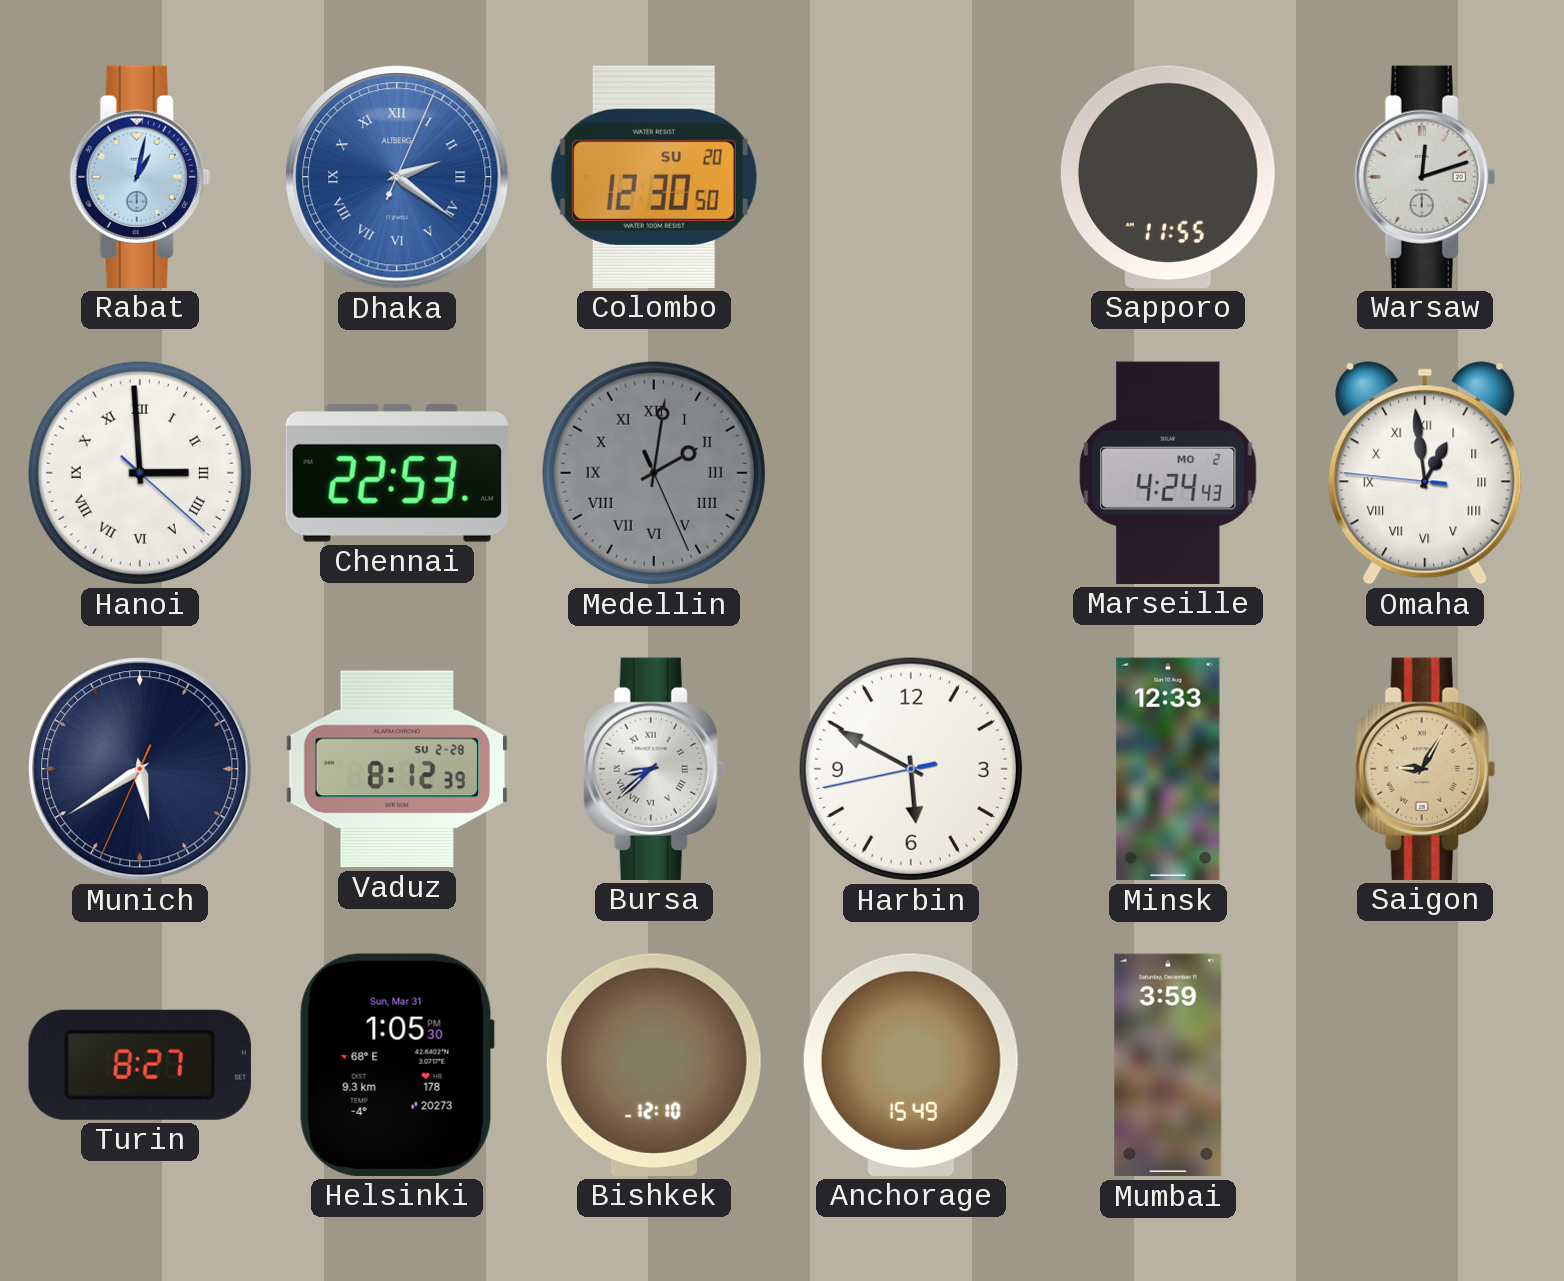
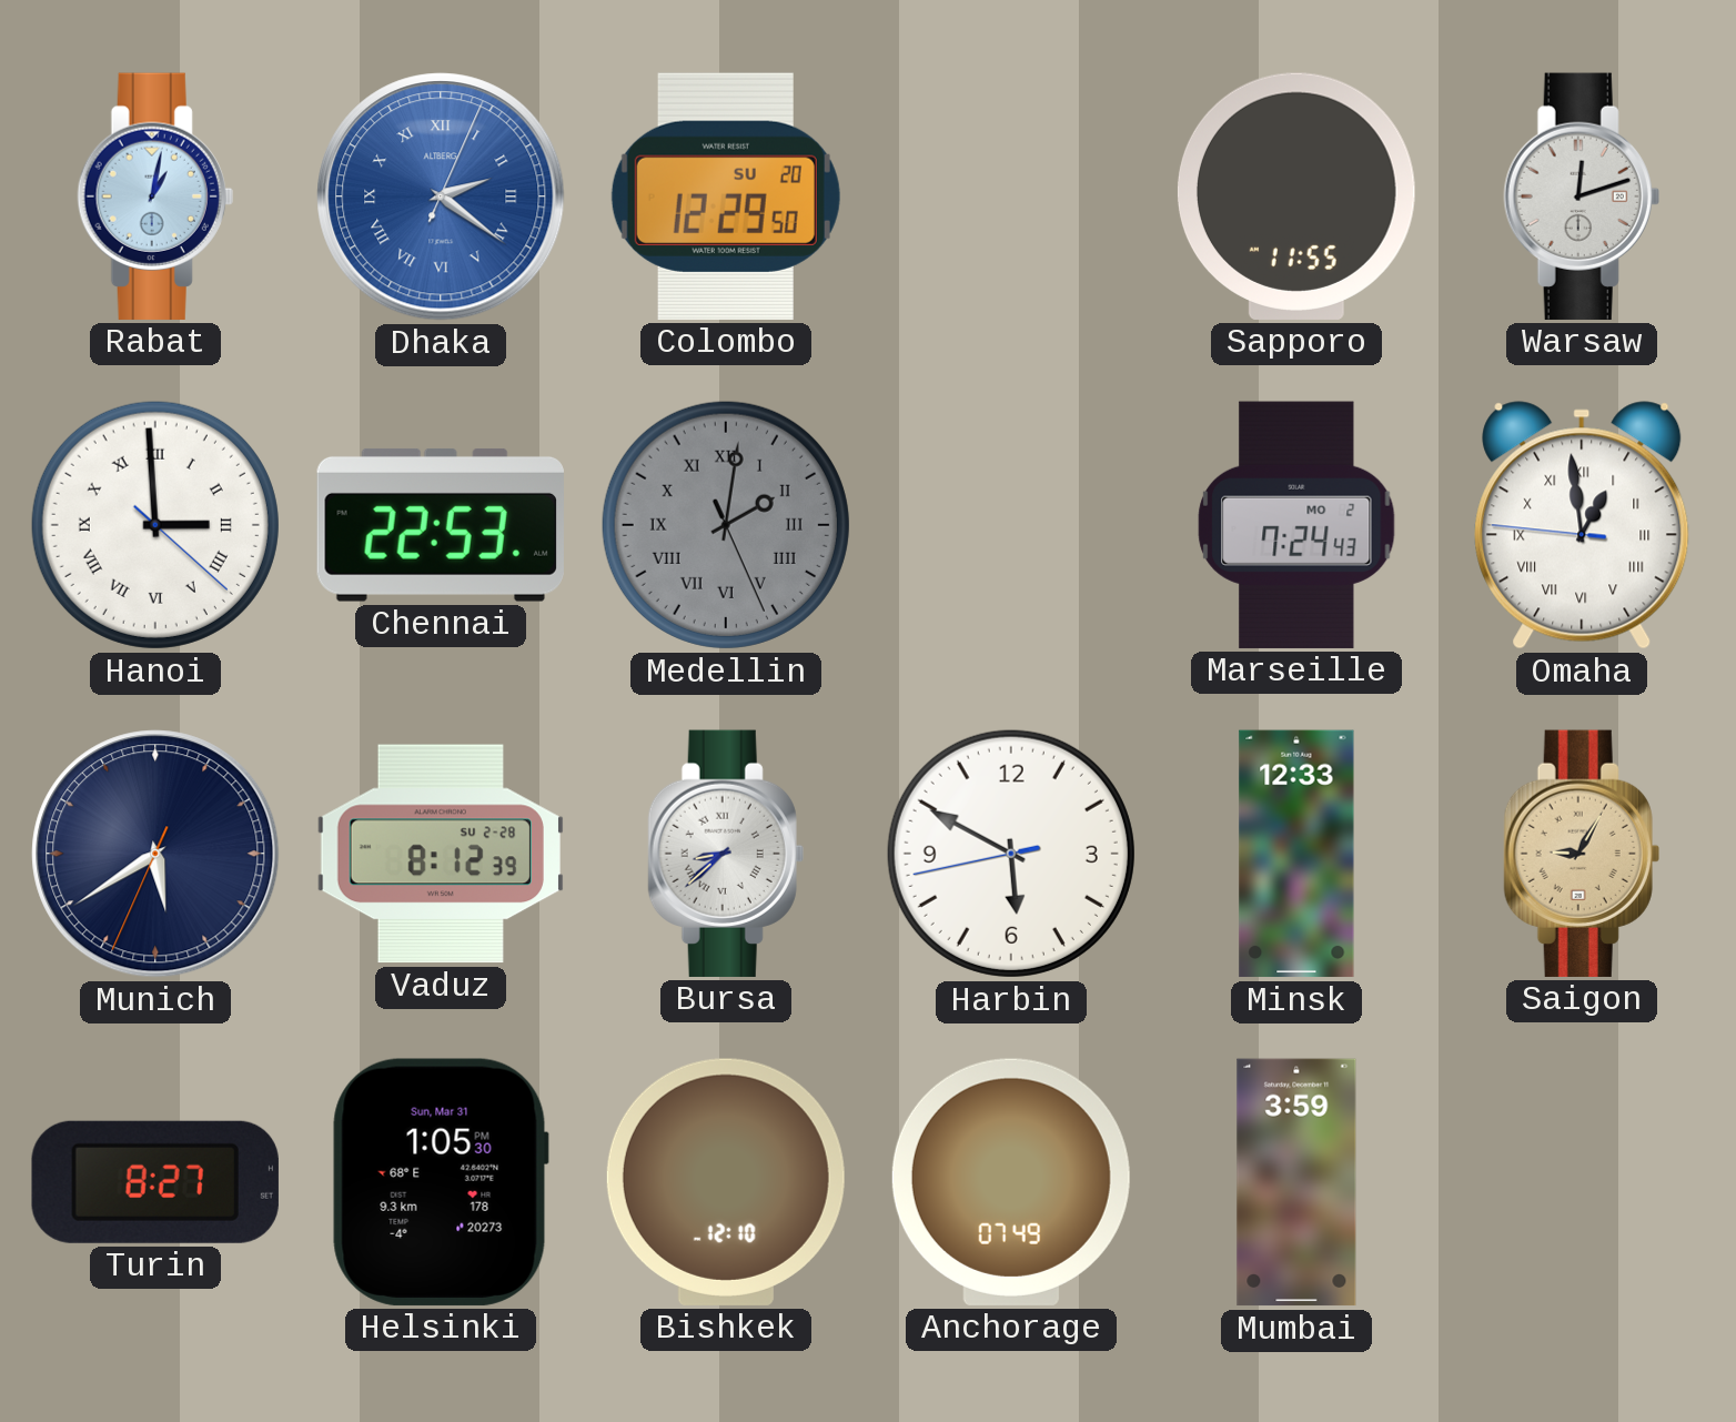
Colombo: 12:30 -> 12:29 (726, 196)
Marseille: 4:24 -> 7:24 (1296, 525)
Anchorage: 15:49 -> 07:49 (1011, 1182)
